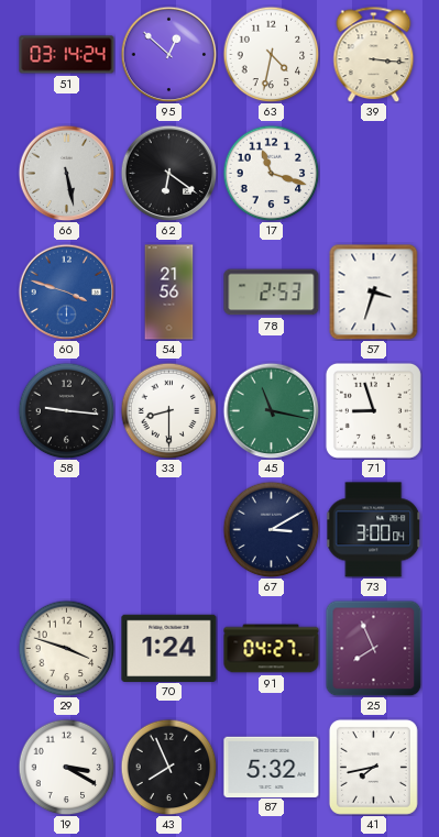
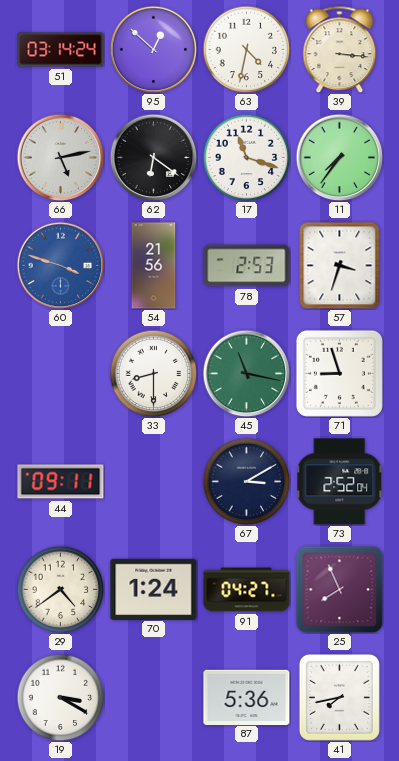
66: 5:28 -> 5:13 (60, 157)
11: none -> 7:36 (339, 157)
58: 9:16 -> none (66, 410)
44: none -> 09:11 (61, 482)
73: 3:00 -> 2:52 (340, 482)
29: 3:48 -> 4:39 (60, 589)
43: 7:56 -> none (168, 767)
87: 5:32 -> 5:36 (247, 697)
